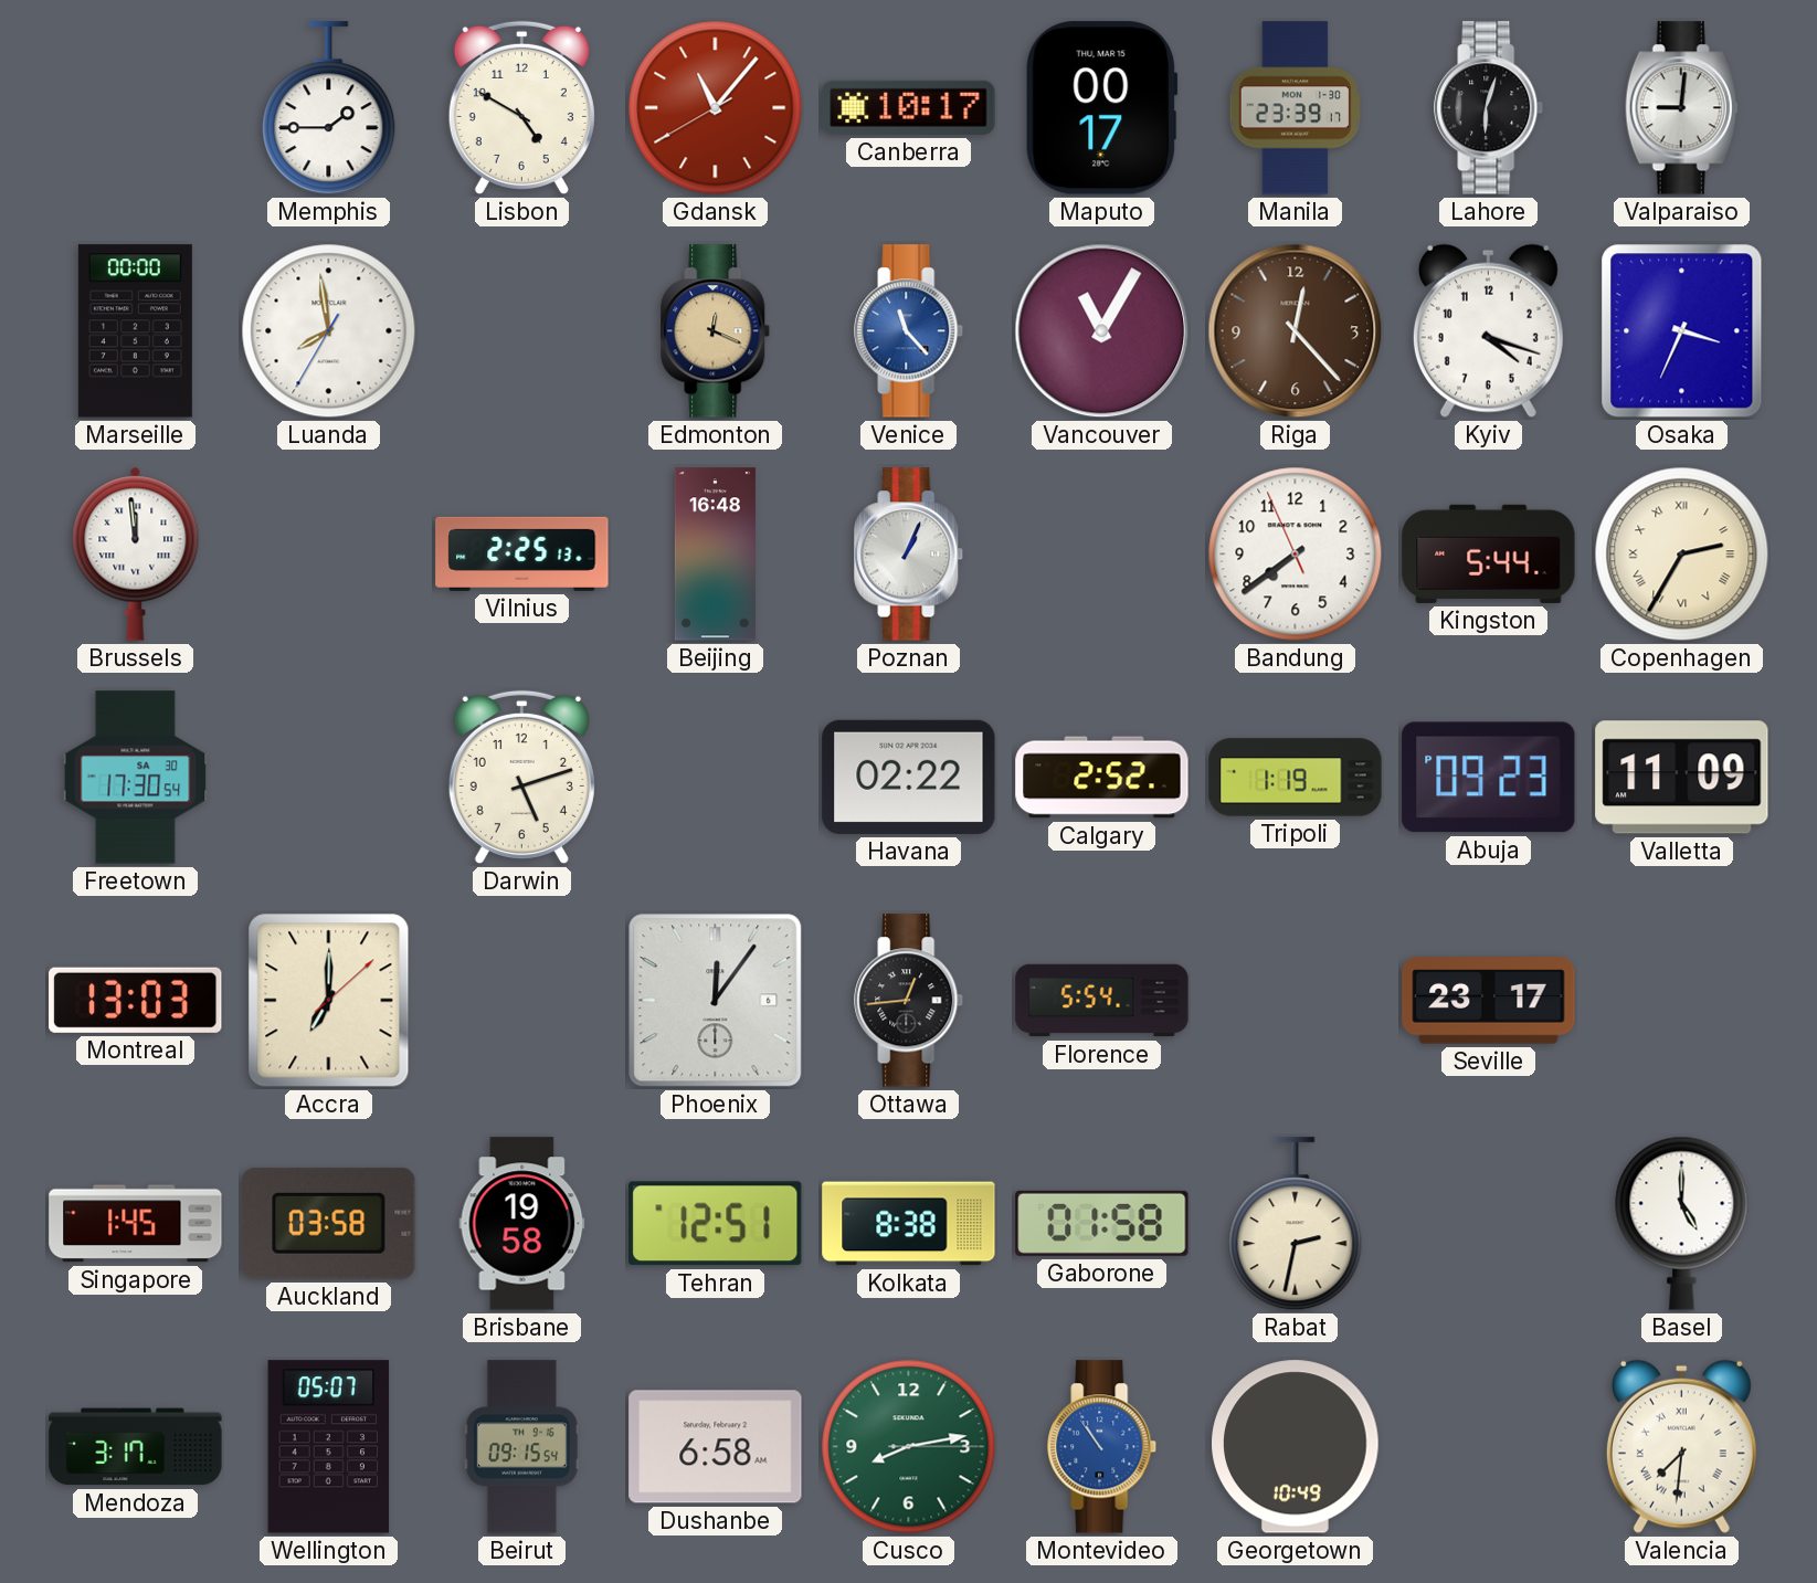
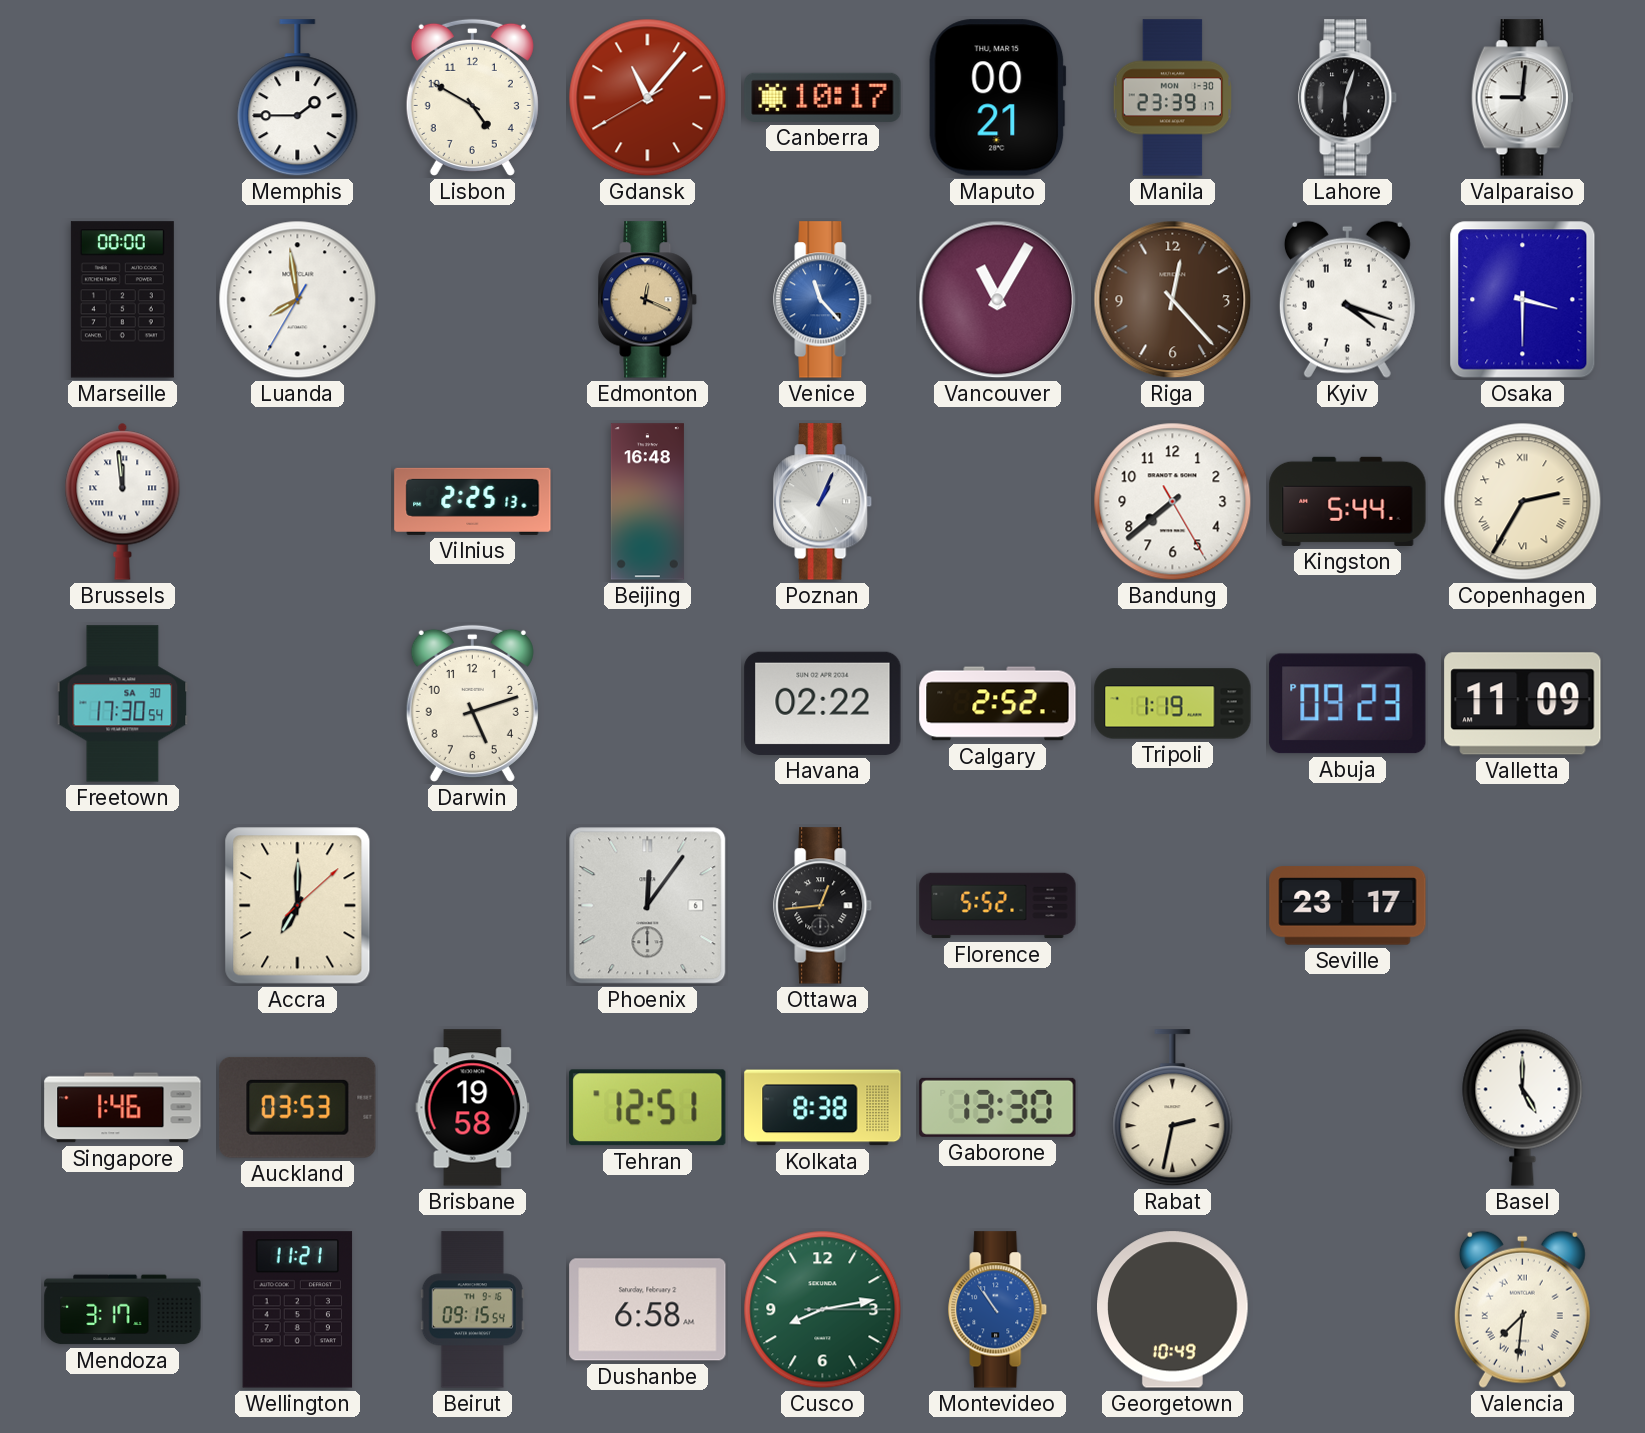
Maputo: 00:17 -> 00:21 (998, 98)
Osaka: 3:34 -> 3:30 (1523, 300)
Bandung: 7:38:56 -> 7:38:25 (1173, 502)
Montreal: 13:03 -> none (136, 1000)
Florence: 5:54 -> 5:52 (998, 906)
Singapore: 1:45 -> 1:46 (123, 1108)
Auckland: 03:58 -> 03:53 (298, 1107)
Gaborone: 01:58 -> 13:30 (998, 1107)
Wellington: 05:07 -> 11:21 (298, 1310)
